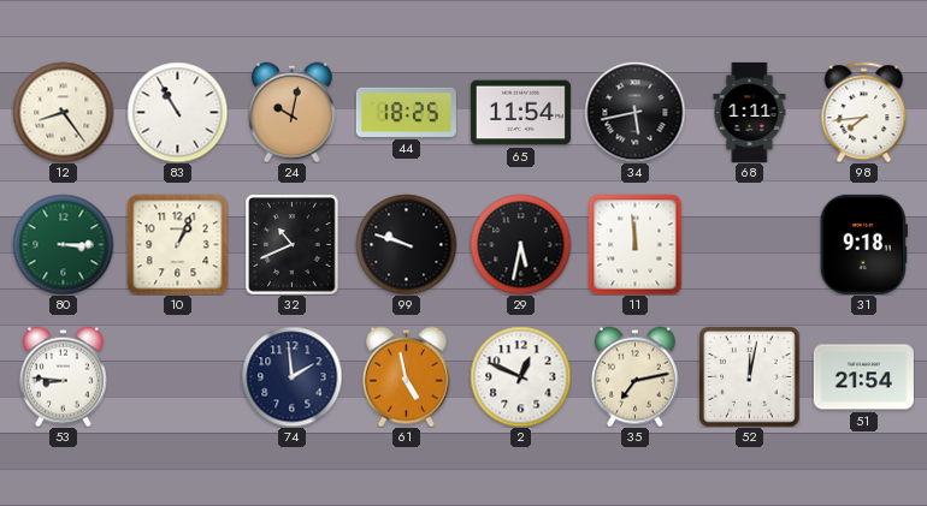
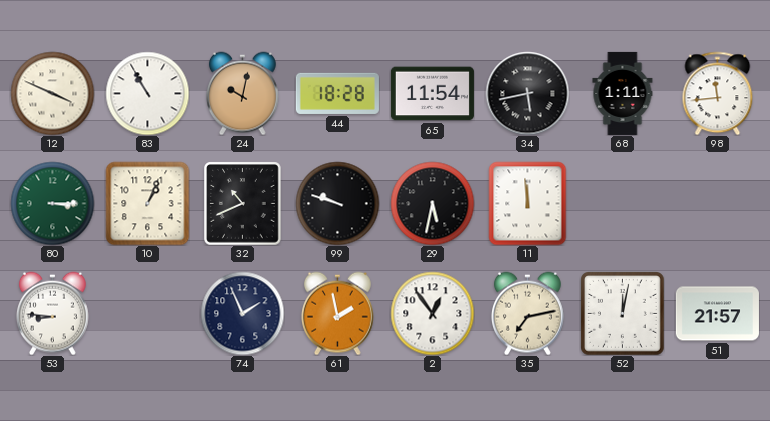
12: 8:24 -> 3:49 (52, 93)
44: 18:25 -> 18:28 (337, 93)
98: 7:44 -> 11:44 (718, 93)
31: 9:18 -> none (863, 244)
74: 1:59 -> 1:56 (242, 313)
61: 4:58 -> 1:58 (338, 313)
2: 12:49 -> 12:54 (432, 313)
51: 21:54 -> 21:57 (717, 314)
